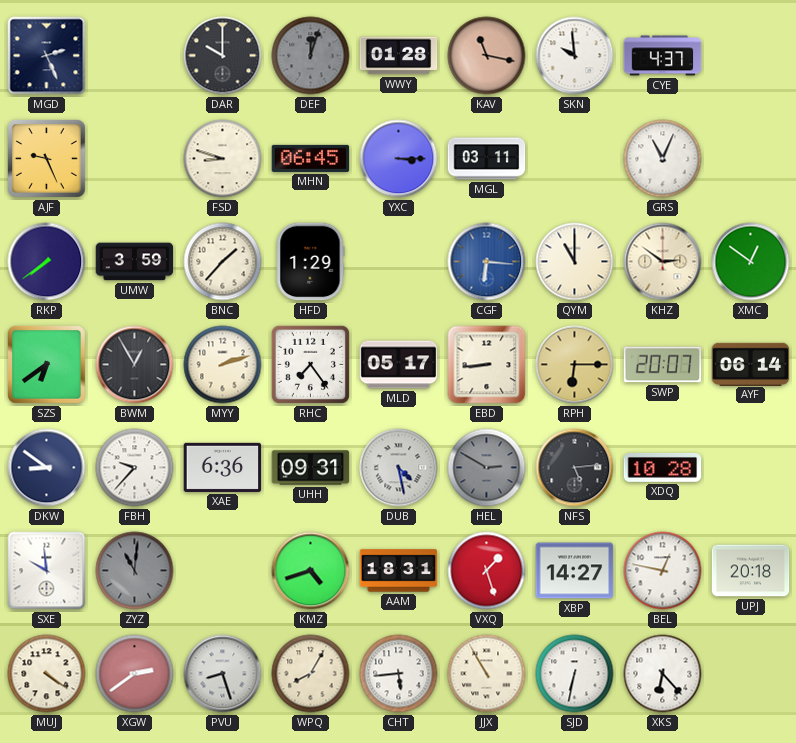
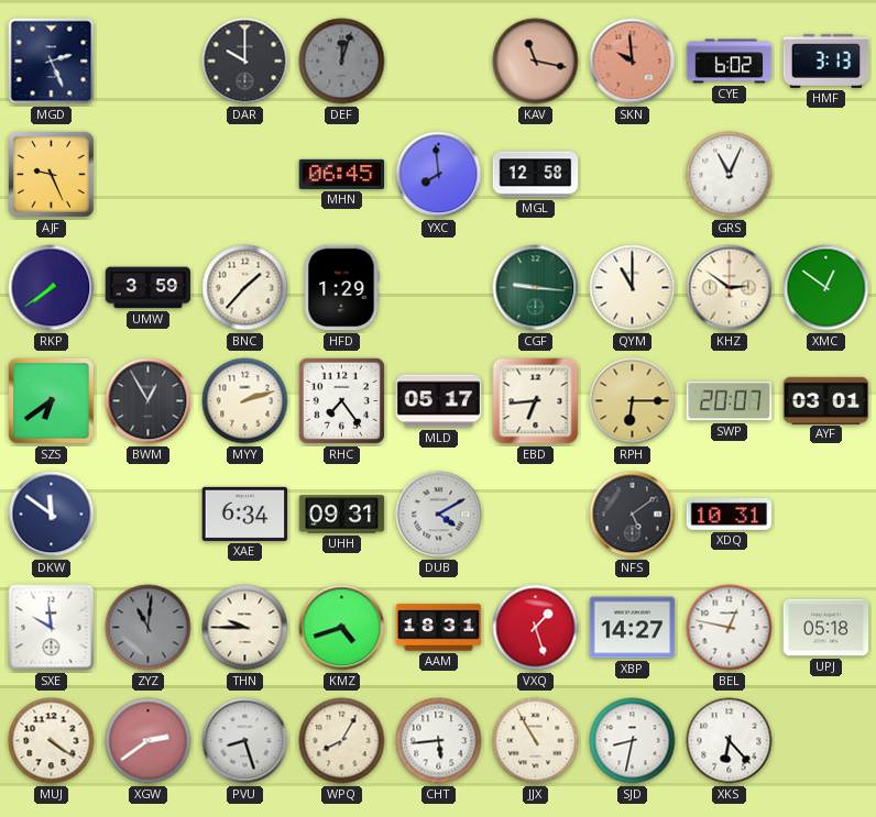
WWY: 01:28 -> none (399, 56)
SKN dial: white -> salmon (633, 62)
CYE: 4:37 -> 6:02 (730, 62)
HMF: none -> 3:13 (826, 60)
FSD: 8:48 -> none (223, 159)
YXC: 3:15 -> 7:59 (439, 175)
MGL: 03:11 -> 12:58 (536, 175)
CGF: 6:16 -> 9:16 (536, 288)
CGF dial: blue -> green (536, 288)
EBD: 8:44 -> 6:44 (536, 401)
AYF: 06:14 -> 03:01 (826, 400)
DKW: 8:51 -> 11:51 (52, 515)
FBH: 9:37 -> none (135, 468)
XAE: 6:36 -> 6:34 (245, 514)
DUB: 4:28 -> 4:10 (439, 515)
HEL: 2:50 -> none (487, 468)
NFS: 5:14 -> 5:09 (633, 515)
XDQ: 10:28 -> 10:31 (730, 515)
THN: none -> 9:45 (245, 628)
UPJ: 20:18 -> 05:18 (826, 628)
SJD: 6:32 -> 8:32 (633, 741)
